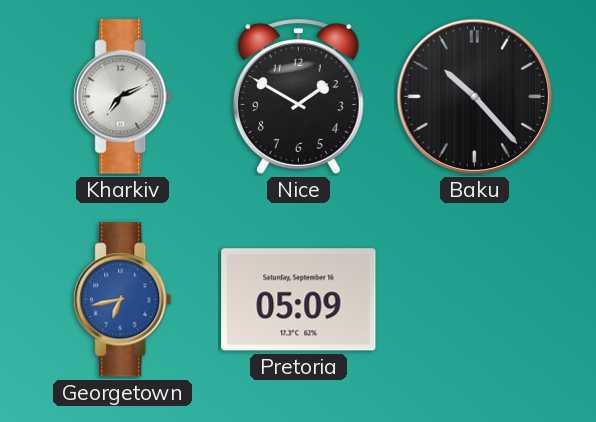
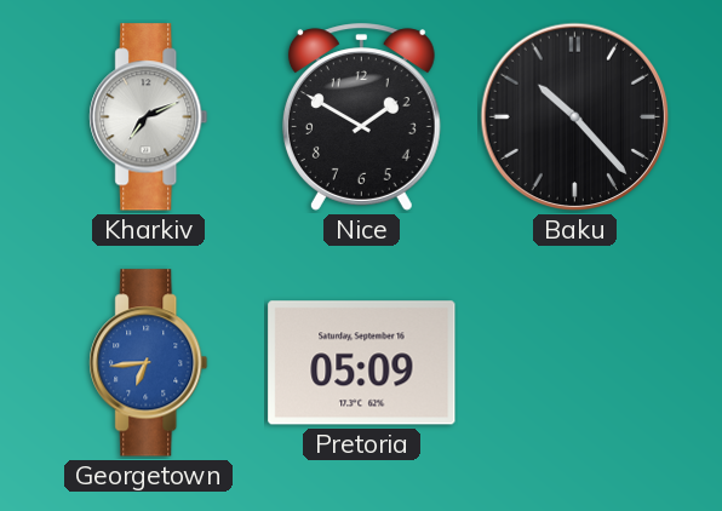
Georgetown: 6:43 -> 6:44 (149, 363)
